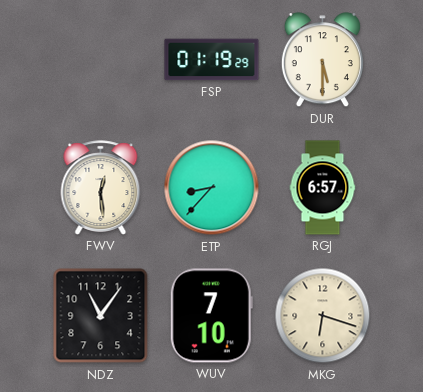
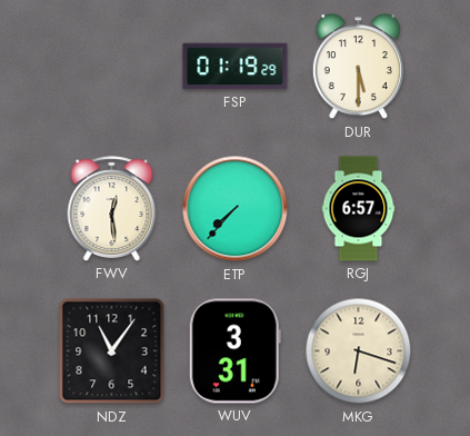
ETP: 8:37 -> 7:37 (236, 209)
WUV: 7:10 -> 3:31 (234, 351)
